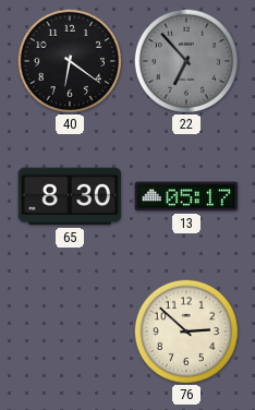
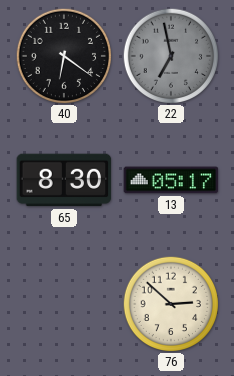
22: 6:53 -> 6:58 (170, 55)
